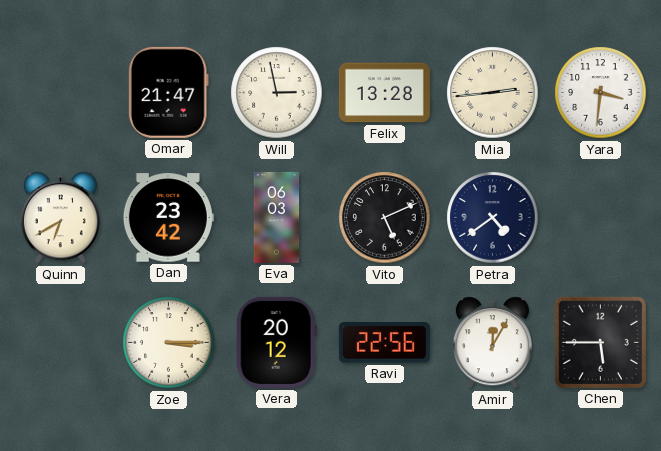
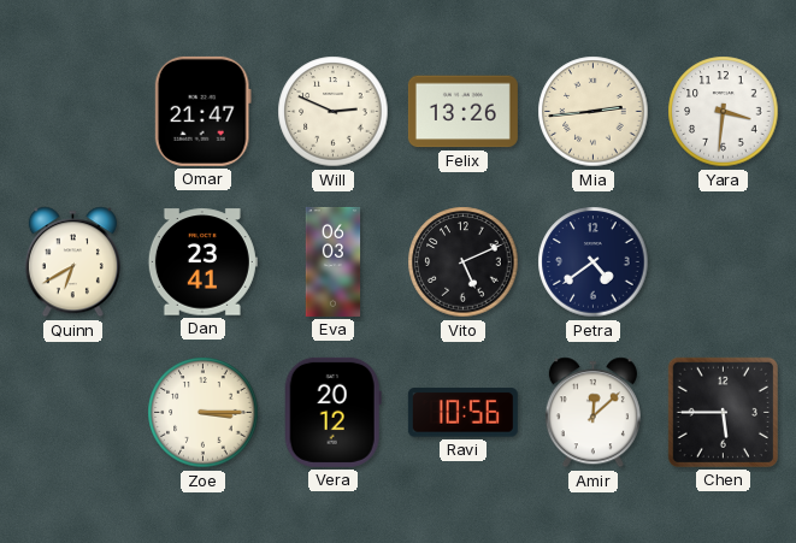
Will: 2:58 -> 2:49 (334, 112)
Felix: 13:28 -> 13:26 (462, 112)
Dan: 23:42 -> 23:41 (202, 262)
Ravi: 22:56 -> 10:56 (462, 413)
Amir: 12:05 -> 12:08 (592, 413)
